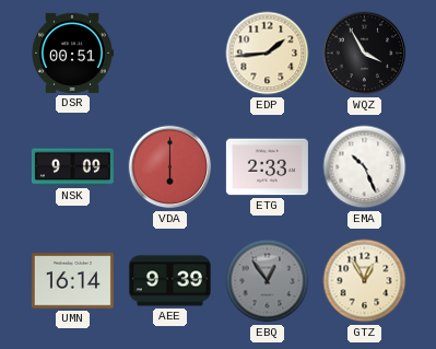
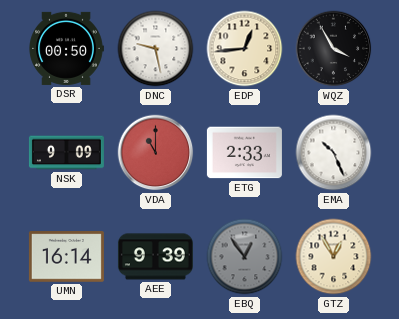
DSR: 00:51 -> 00:50 (66, 48)
DNC: none -> 9:28 (156, 49)
EDP: 1:44 -> 12:44 (245, 49)
VDA: 6:00 -> 11:00 (156, 153)
